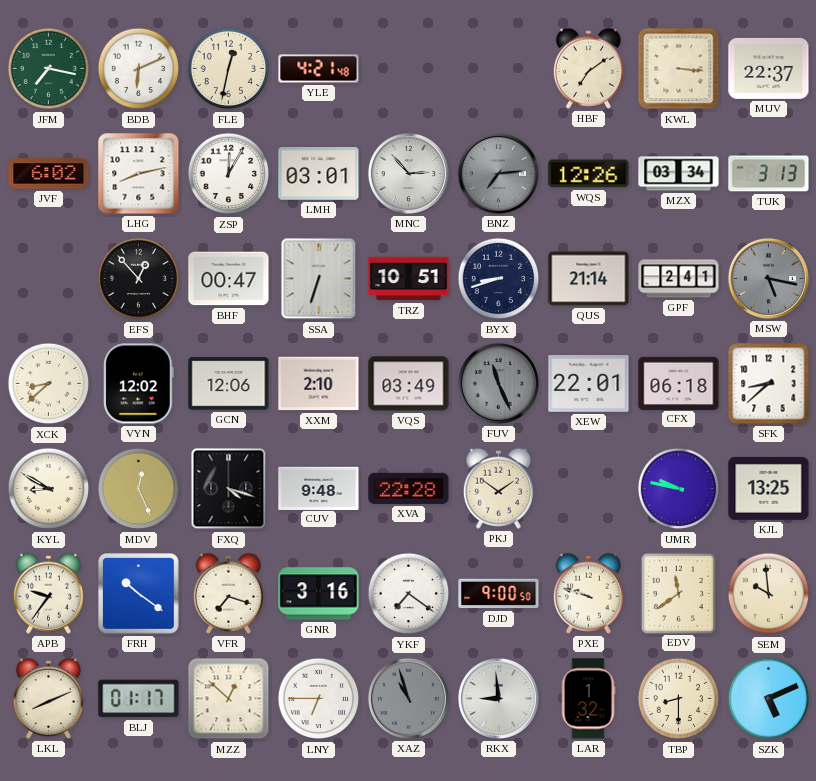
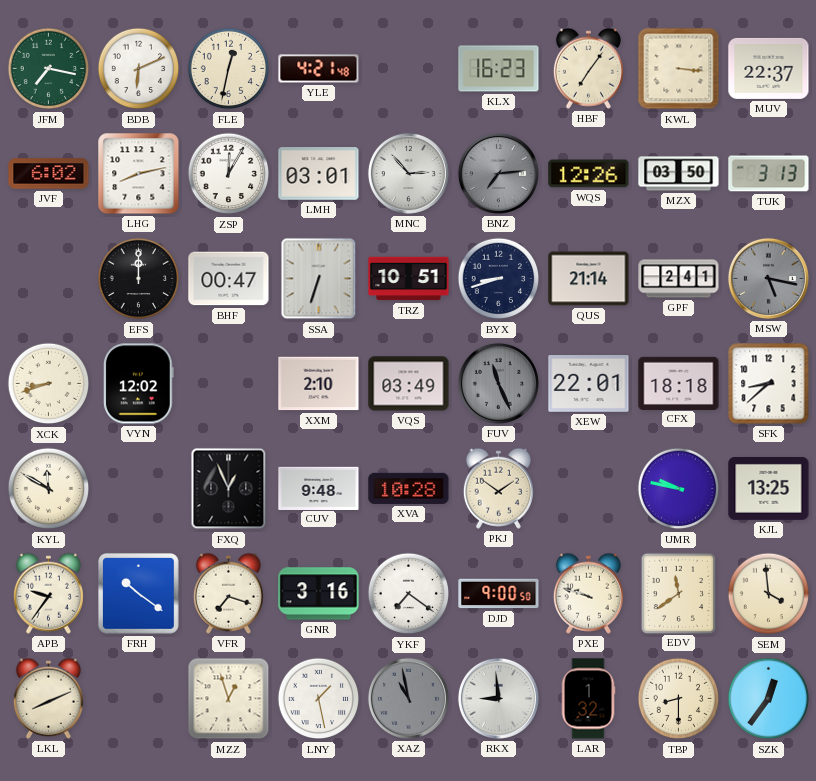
KLX: none -> 16:23 (499, 69)
HBF: 7:09 -> 7:06 (588, 68)
MZX: 03:34 -> 03:50 (679, 174)
EFS: 12:53 -> 12:00 (139, 279)
XCK: 8:38 -> 8:42 (49, 384)
GCN: 12:06 -> none (229, 384)
CFX: 06:18 -> 18:18 (679, 383)
KYL: 8:50 -> 11:50 (49, 489)
MDV: 12:26 -> none (139, 489)
FXQ: 4:18 -> 12:56 (229, 489)
XVA: 22:28 -> 10:28 (409, 488)
SEM: 9:59 -> 3:59 (769, 594)
BLJ: 01:17 -> none (139, 699)
MZZ: 12:52 -> 12:57 (229, 699)
LNY: 6:45 -> 1:28 (319, 699)
XAZ: 10:57 -> 10:58 (408, 698)
SZK: 5:11 -> 12:36 (769, 699)
